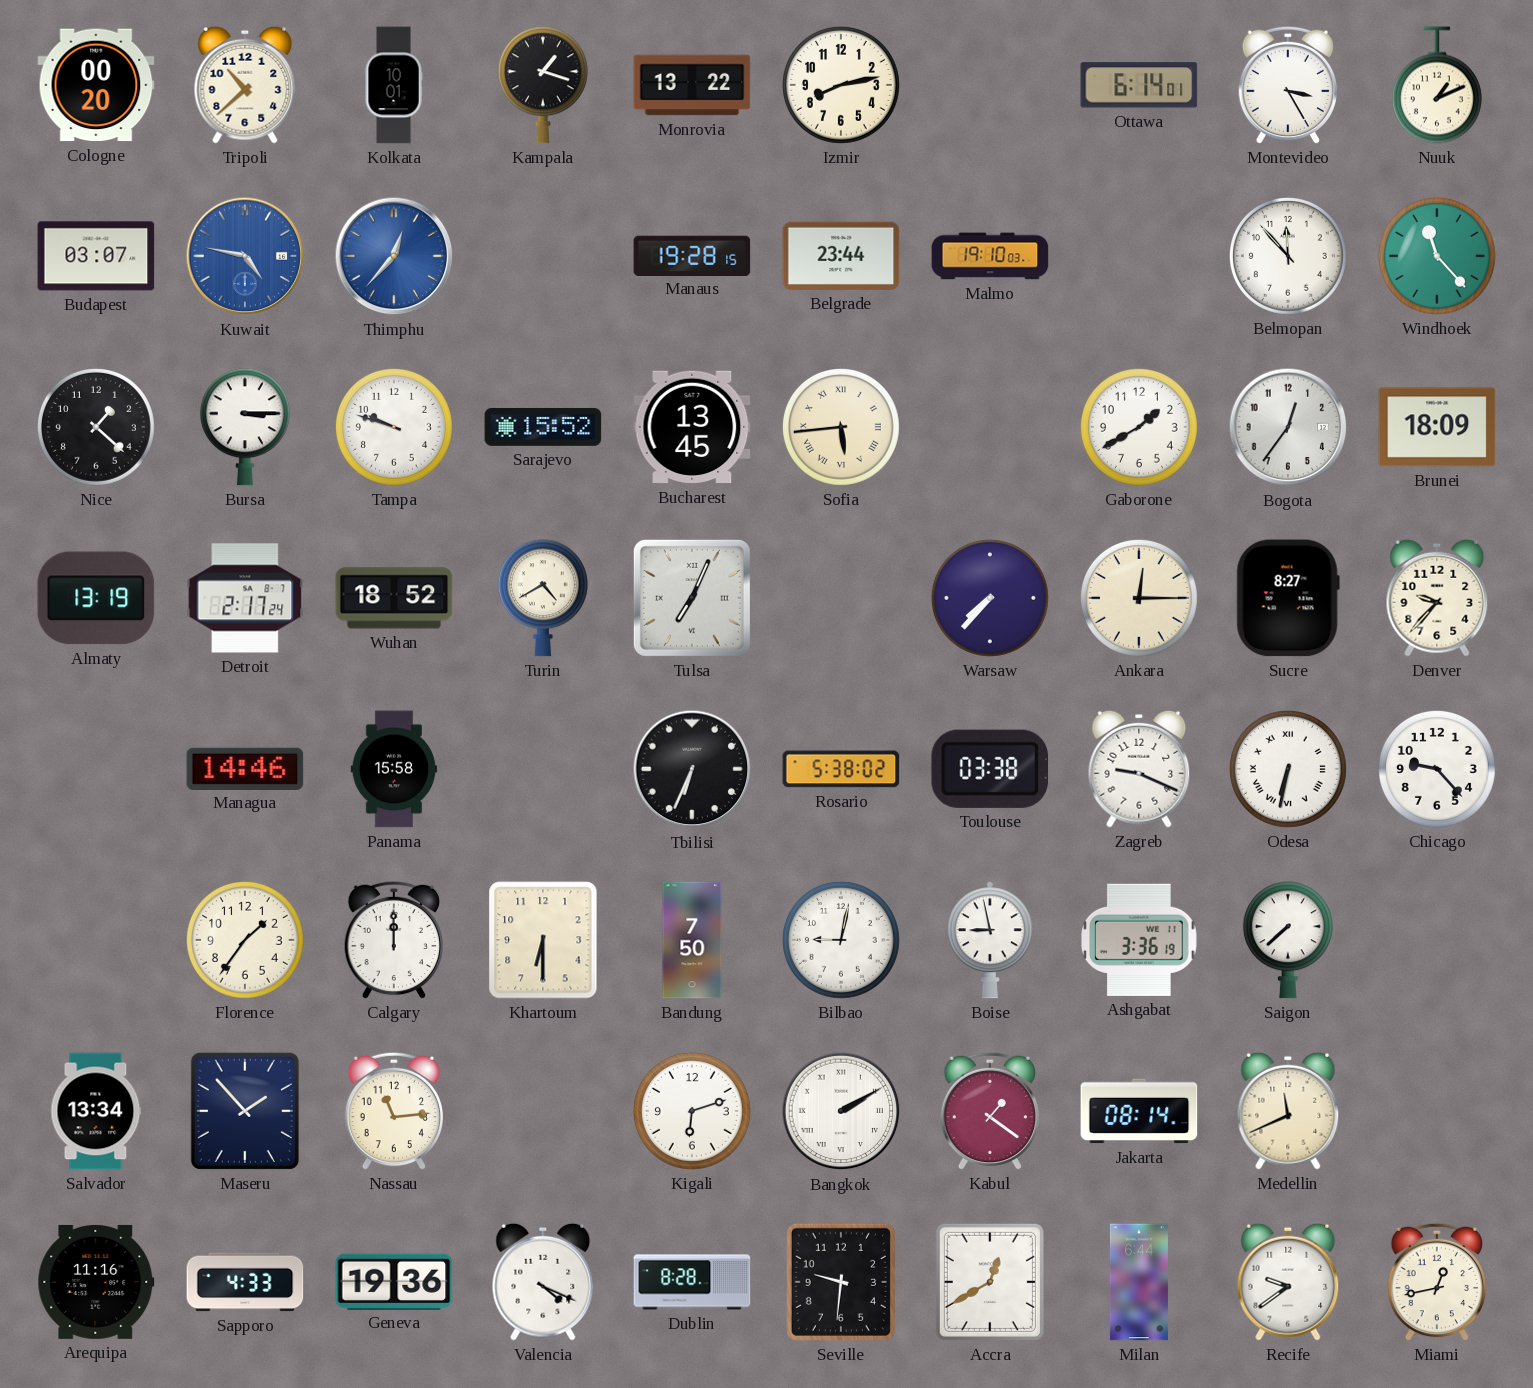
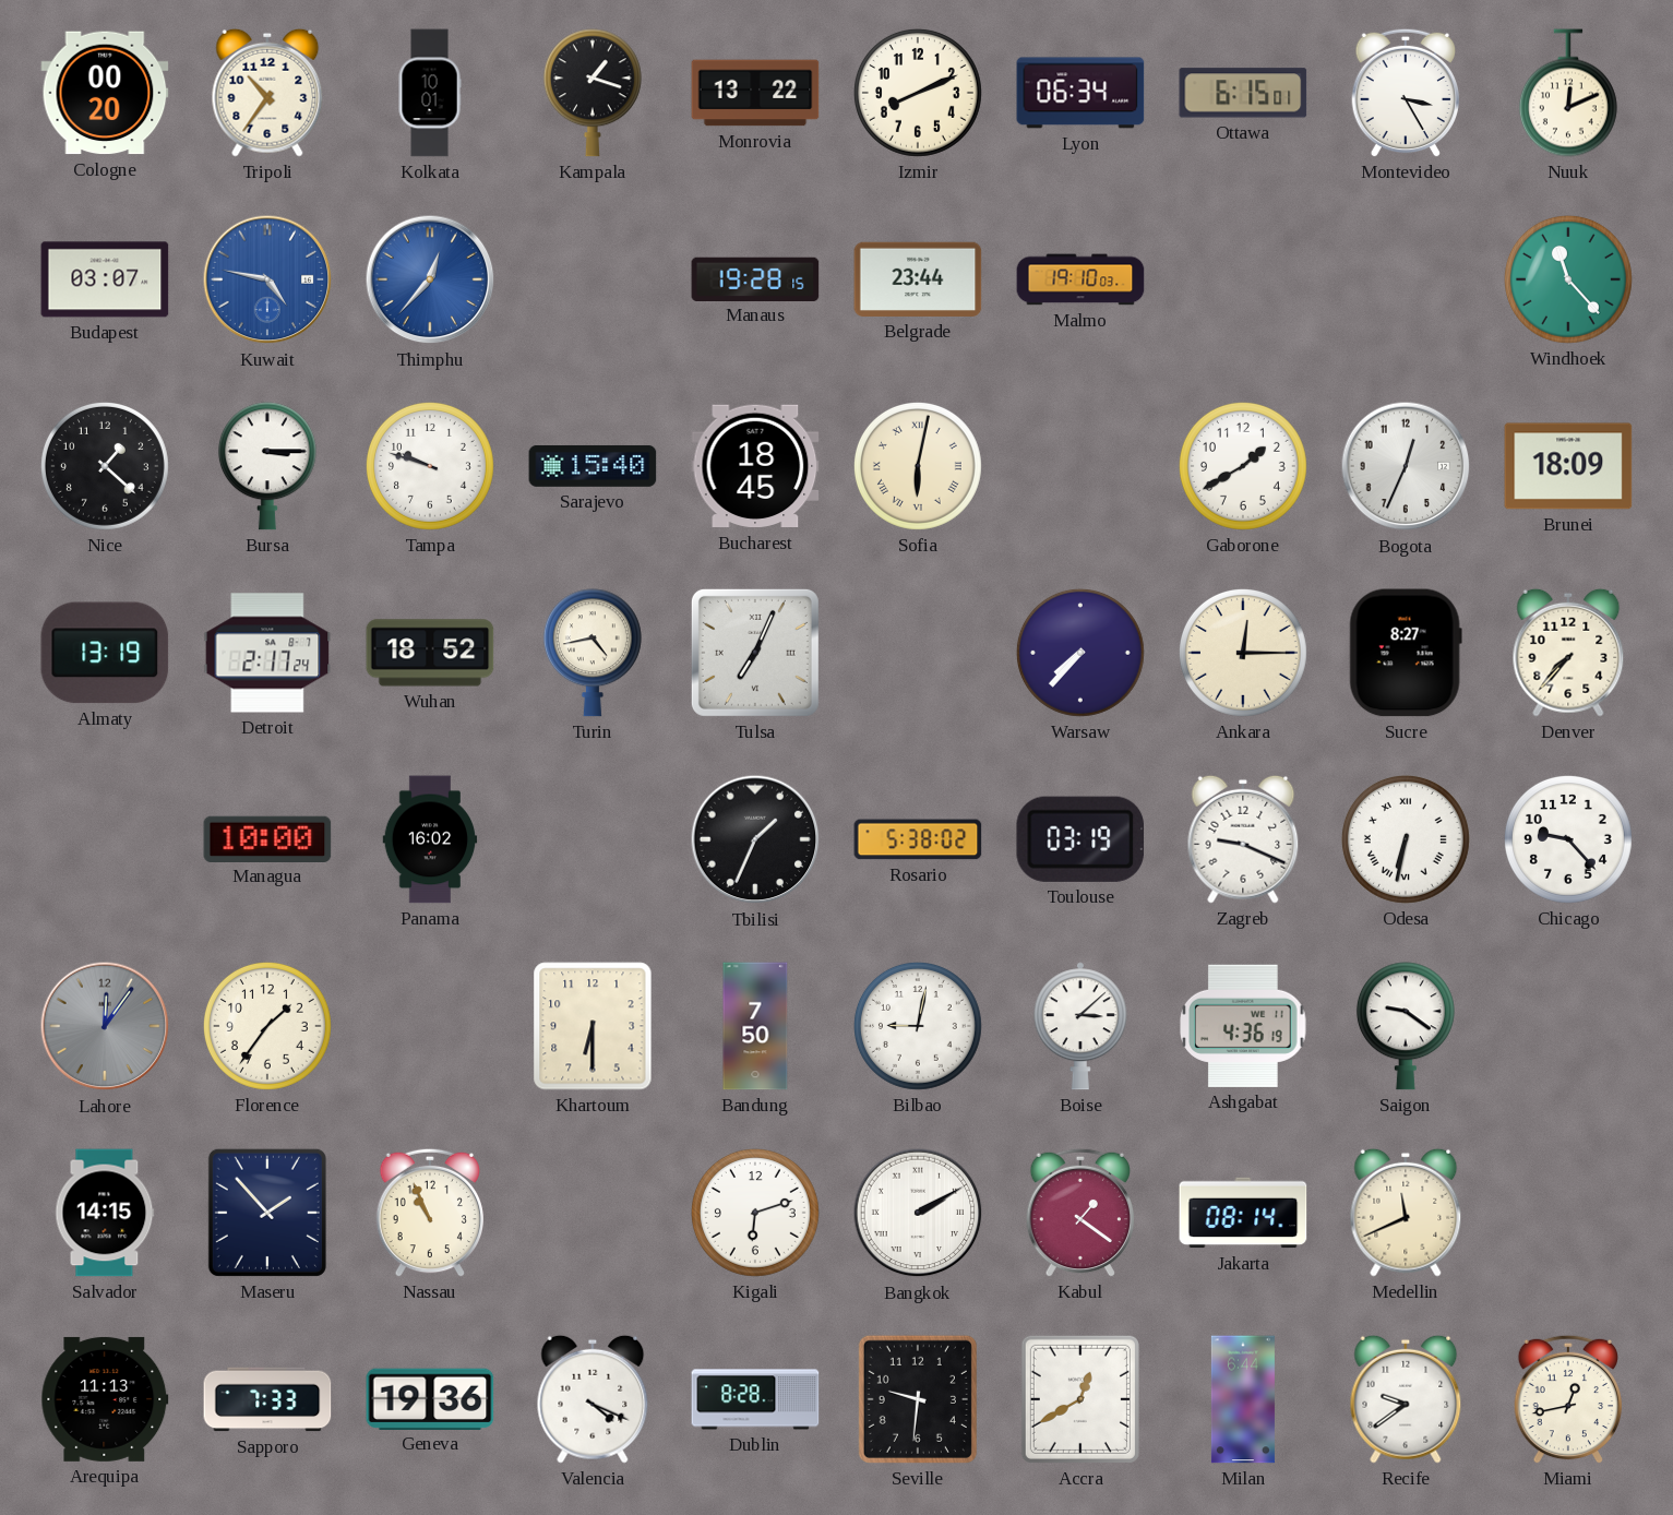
Tripoli: 10:38 -> 10:36 (267, 93)
Izmir: 8:13 -> 8:11 (918, 93)
Lyon: none -> 06:34 (1080, 93)
Ottawa: 6:14 -> 6:15 (1243, 93)
Nuuk: 1:11 -> 12:11 (1568, 93)
Belmopan: 11:53 -> none (1288, 256)
Sarajevo: 15:52 -> 15:40 (593, 466)
Bucharest: 13:45 -> 18:45 (755, 466)
Sofia: 5:44 -> 6:02 (918, 466)
Bogota: 12:36 -> 12:34 (1406, 466)
Turin: 4:40 -> 4:43 (593, 653)
Denver: 9:37 -> 7:37 (1568, 653)
Managua: 14:46 -> 10:00 (267, 838)
Panama: 15:58 -> 16:02 (430, 839)
Tbilisi: 6:34 -> 1:34 (755, 839)
Toulouse: 03:38 -> 03:19 (1080, 839)
Lahore: none -> 12:06 (105, 1026)
Calgary: 12:00 -> none (394, 940)
Boise: 8:58 -> 3:08 (1080, 1026)
Ashgabat: 3:36 -> 4:36 (1244, 1026)
Saigon: 7:38 -> 9:21 (1406, 1026)
Salvador: 13:34 -> 14:15 (105, 1213)
Nassau: 11:14 -> 10:56 (430, 1213)
Arequipa: 11:16 -> 11:13 (105, 1399)
Sapporo: 4:33 -> 7:33 (267, 1399)
